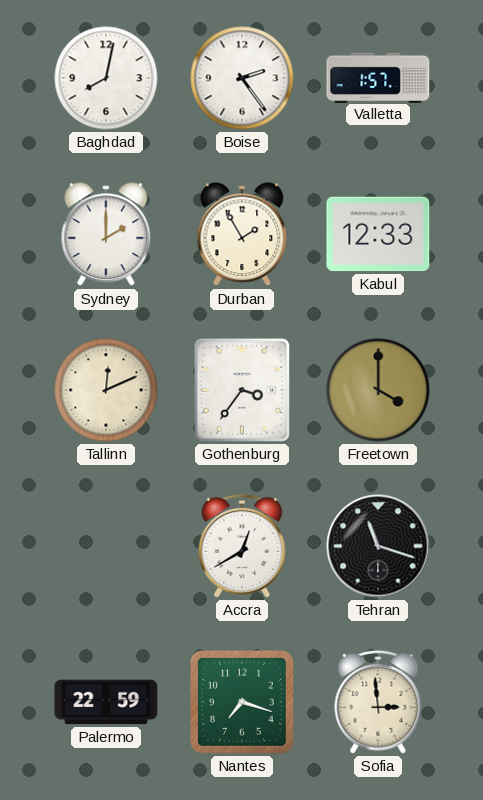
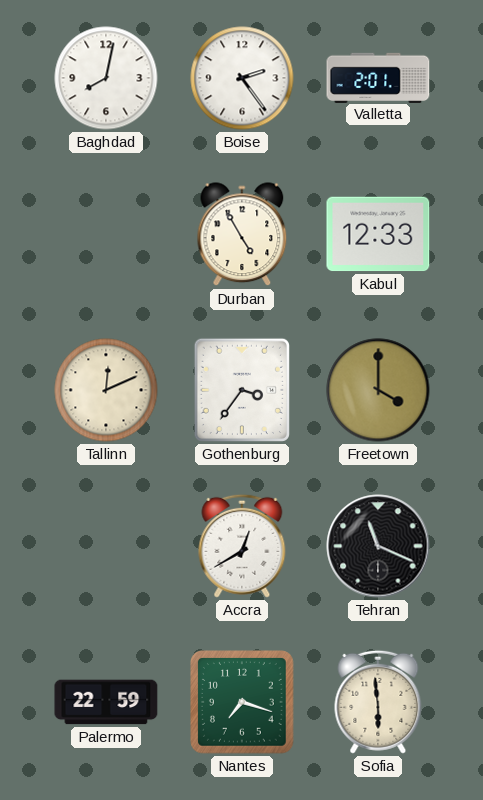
Valletta: 1:57 -> 2:01 (378, 77)
Sydney: 2:00 -> none (106, 235)
Durban: 1:55 -> 4:55 (242, 235)
Tehran: 11:18 -> 11:19 (378, 546)
Sofia: 2:59 -> 5:59 (378, 702)
